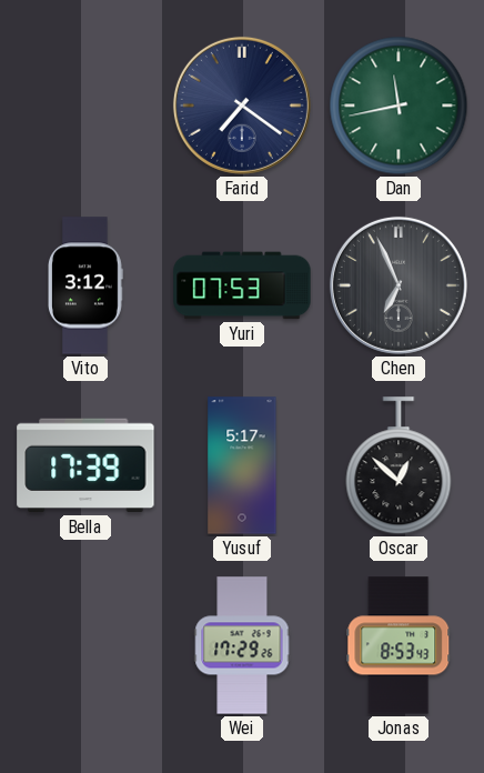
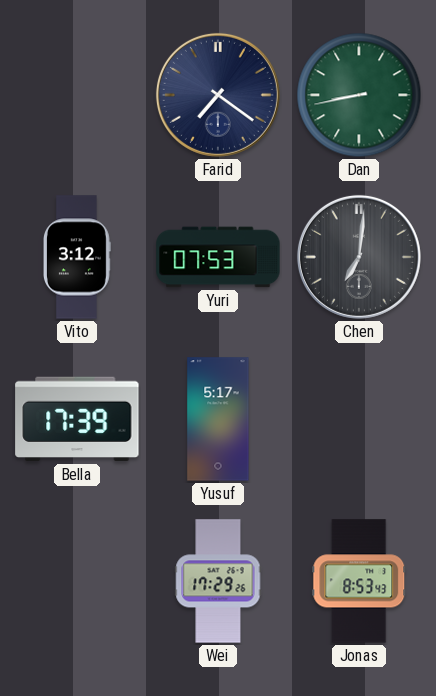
Dan: 11:43 -> 8:43 (359, 95)
Chen: 6:56 -> 7:01 (359, 257)
Oscar: 12:52 -> none (399, 466)
